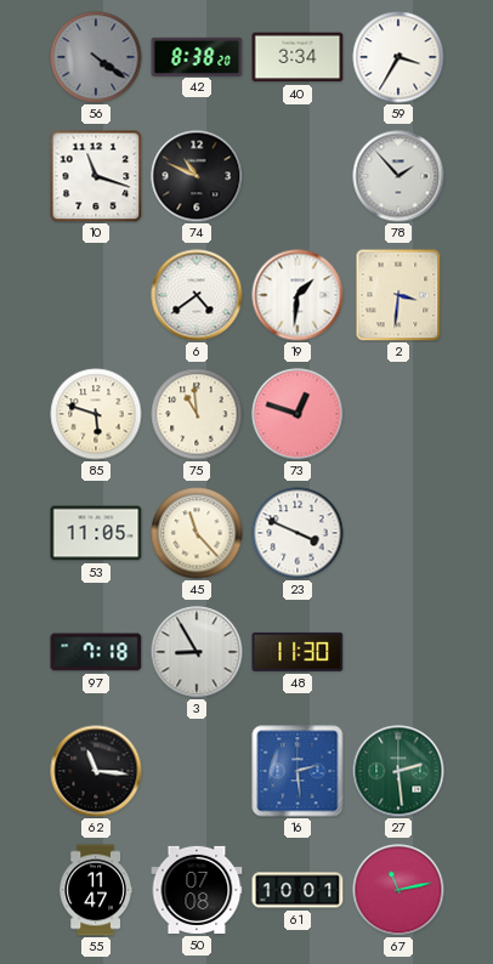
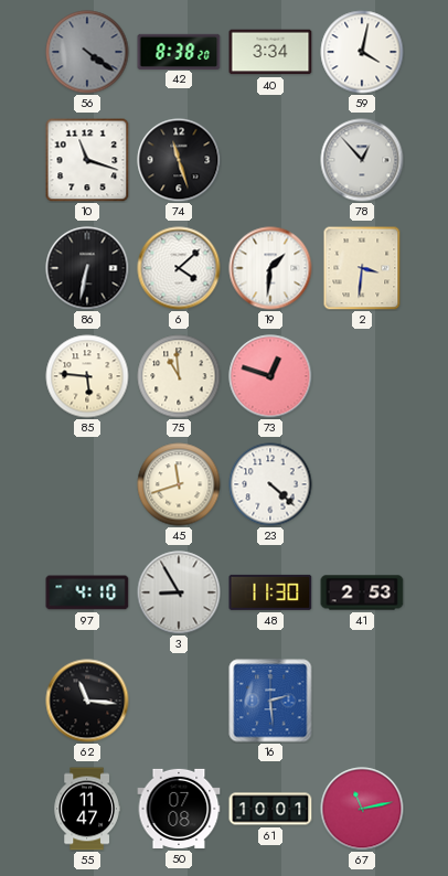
59: 3:35 -> 4:02 (362, 52)
74: 10:49 -> 11:27 (179, 160)
78: 1:53 -> 12:53 (362, 160)
86: none -> 6:32 (87, 268)
6: 4:39 -> 4:08 (179, 268)
85: 5:48 -> 5:46 (87, 376)
53: 11:05 -> none (96, 533)
45: 11:23 -> 11:42 (179, 484)
23: 3:49 -> 4:22 (270, 484)
97: 7:18 -> 4:10 (87, 592)
41: none -> 2:53 (362, 592)
27: 2:29 -> none (398, 771)
